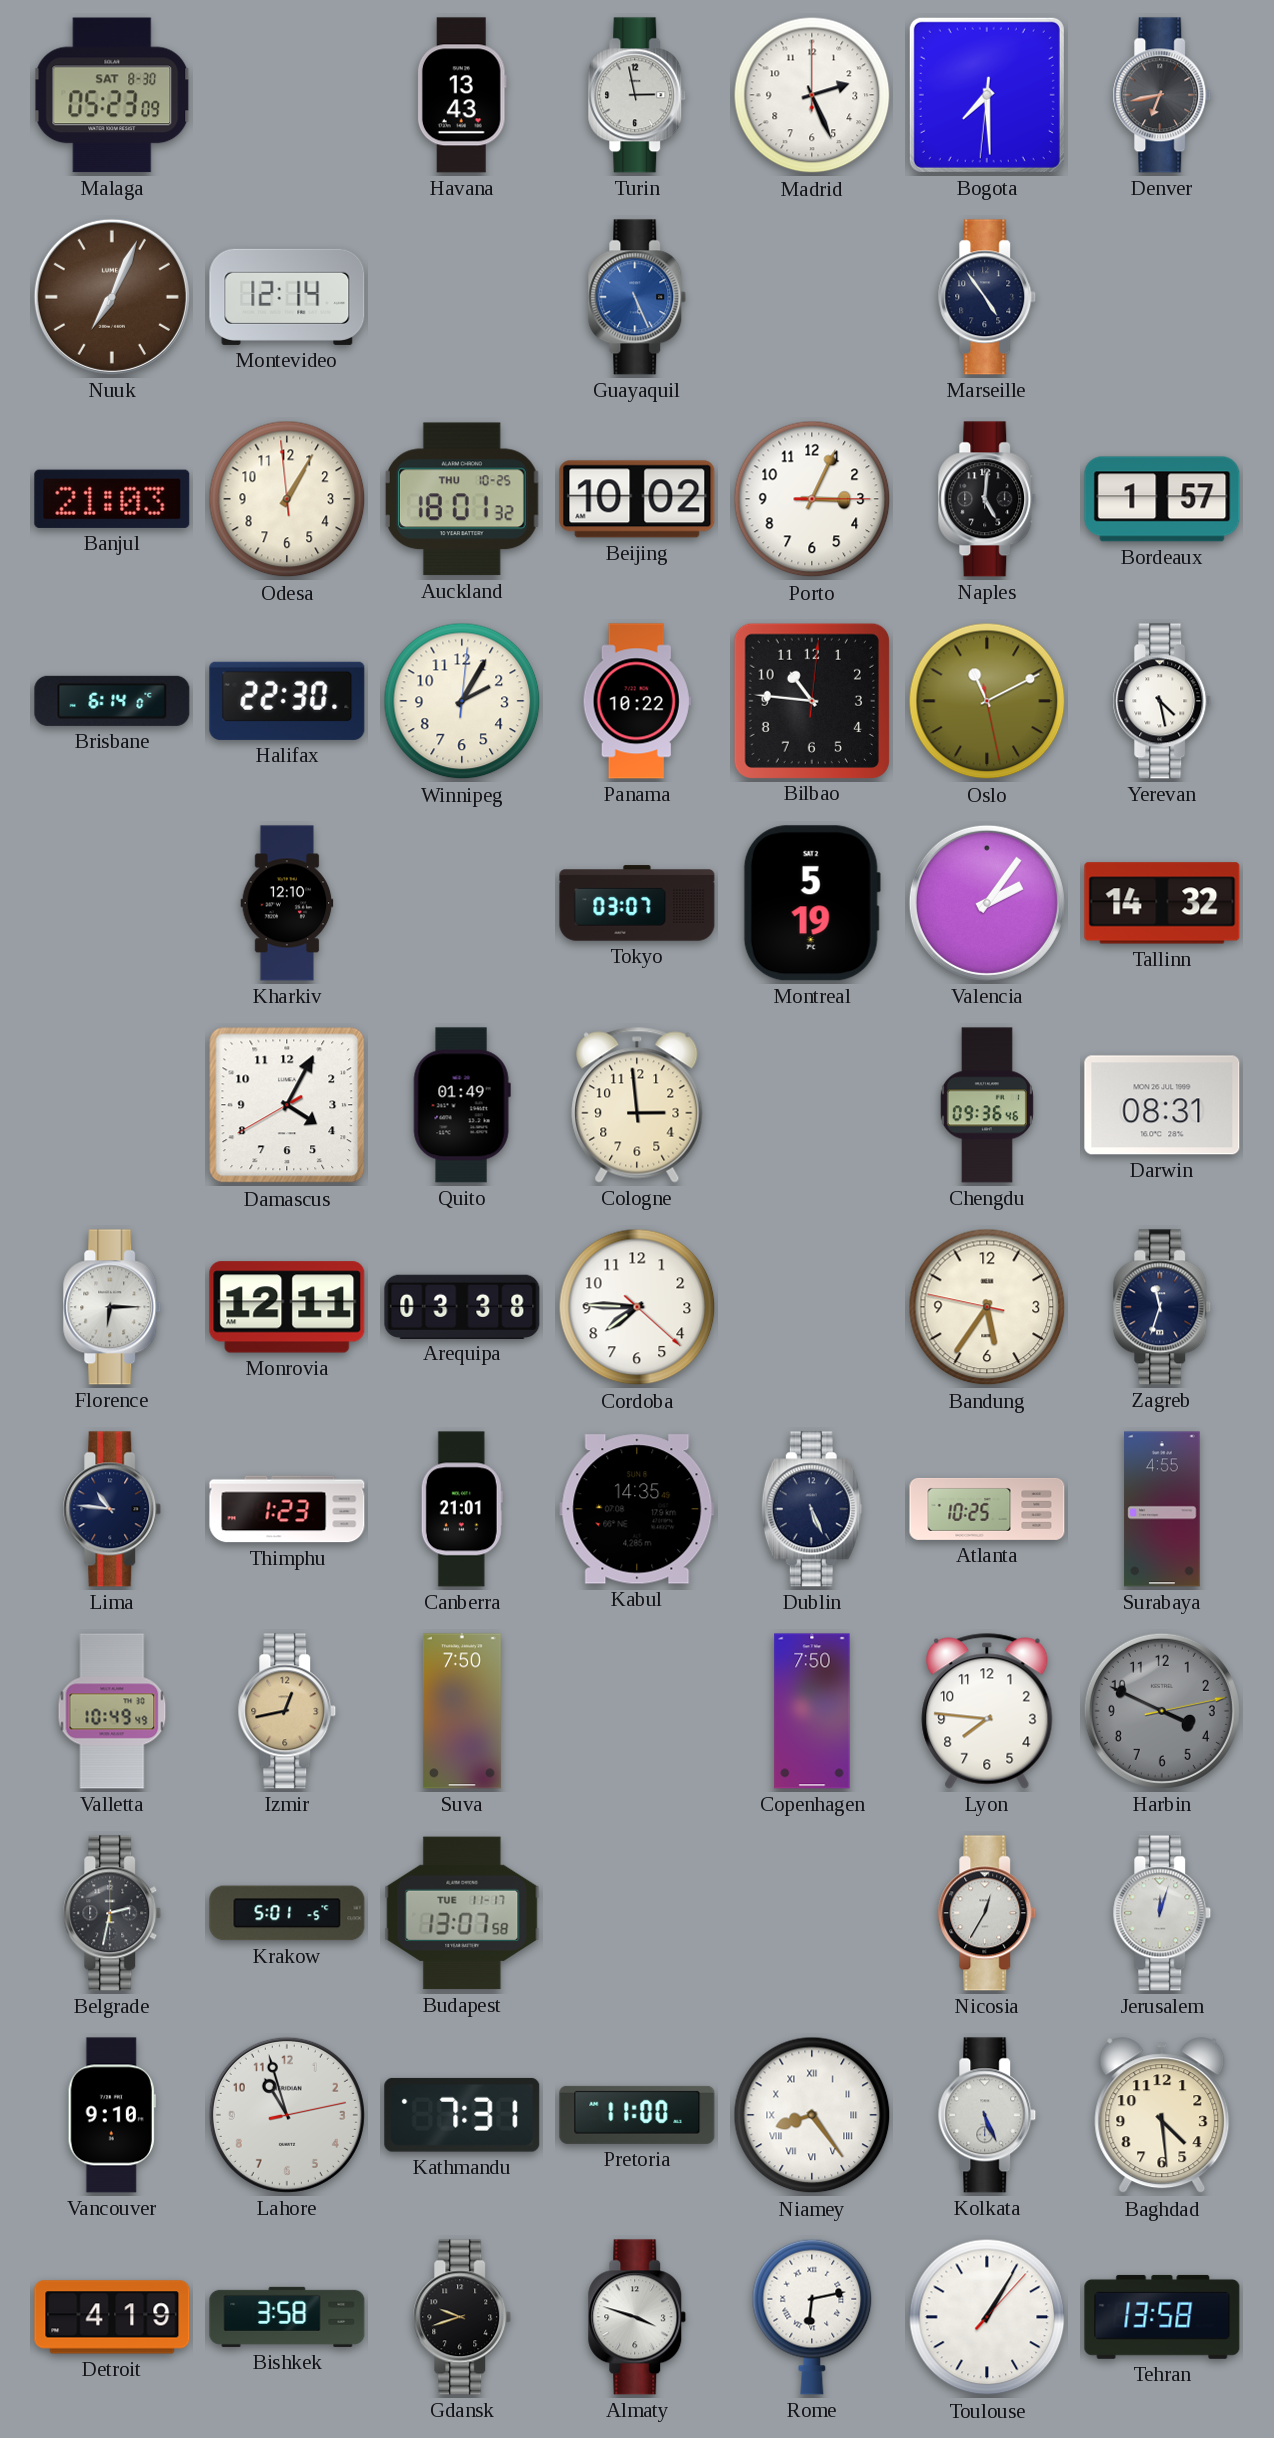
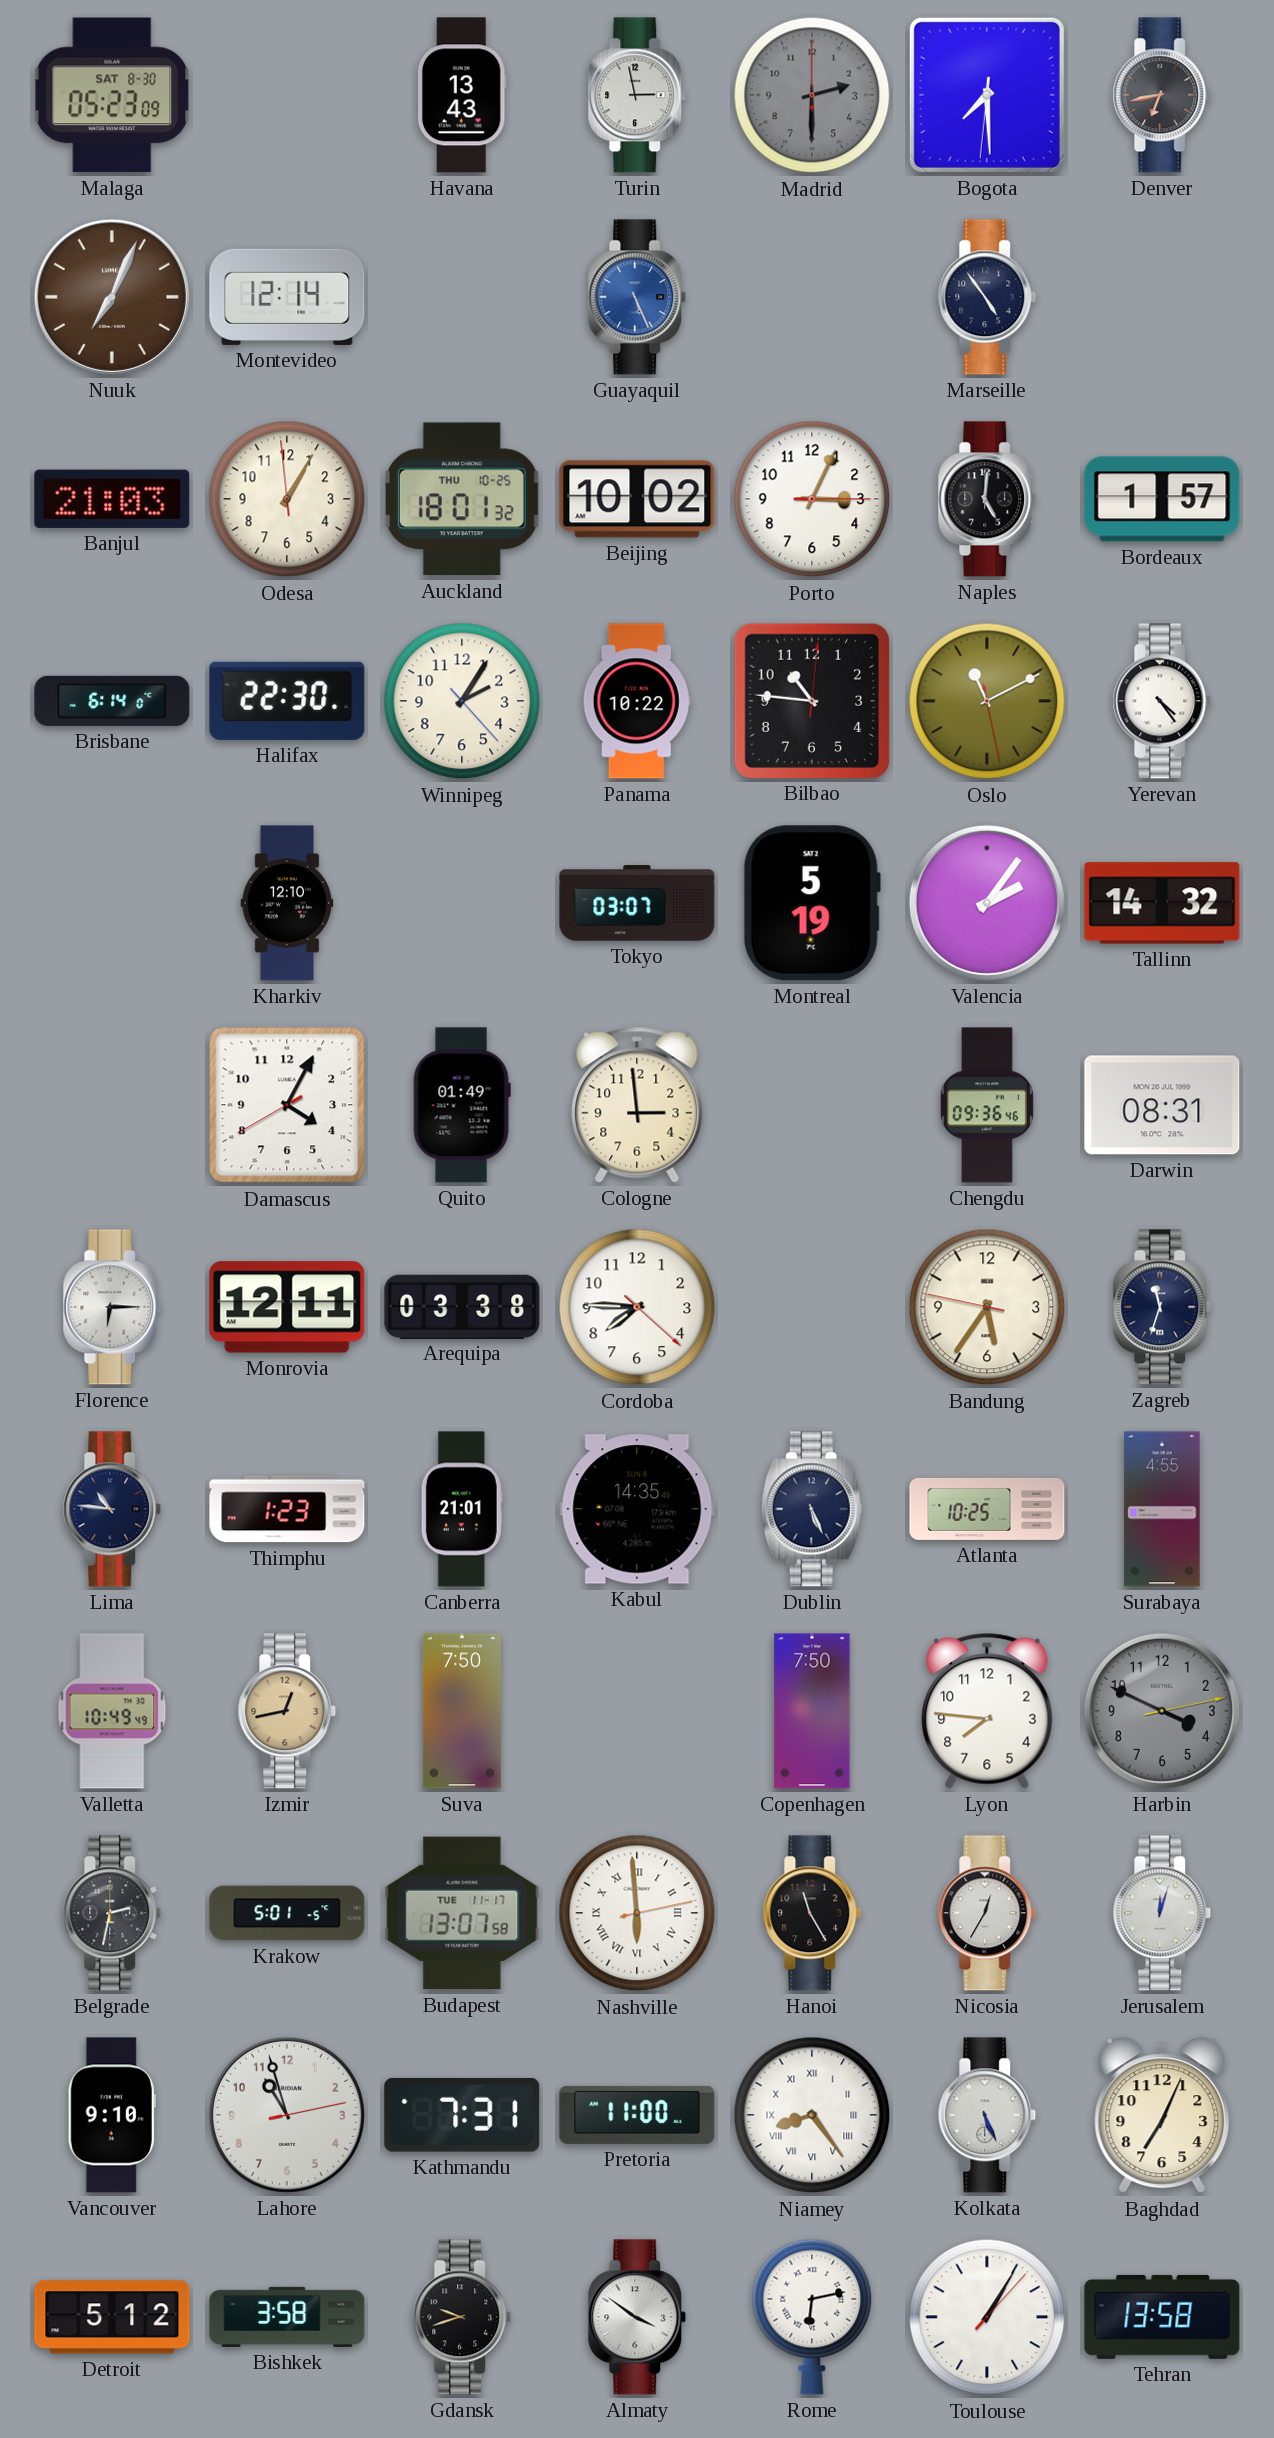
Madrid: 2:26 -> 2:30 (812, 95)
Madrid dial: white -> grey (812, 95)
Winnipeg: 2:05:01 -> 2:05:23 (462, 701)
Yerevan: 4:28 -> 4:24 (1162, 701)
Nashville: none -> 5:59 (637, 1913)
Hanoi: none -> 11:25 (812, 1913)
Baghdad: 4:29 -> 7:04 (1162, 2116)
Detroit: 4:19 -> 5:12 (112, 2317)
Almaty: 3:48 -> 3:51 (637, 2317)
